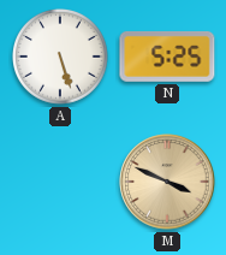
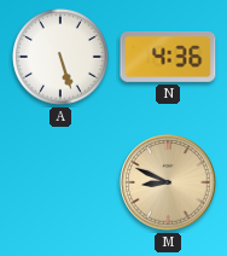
N: 5:25 -> 4:36 (168, 57)
M: 3:49 -> 8:49 (168, 182)
